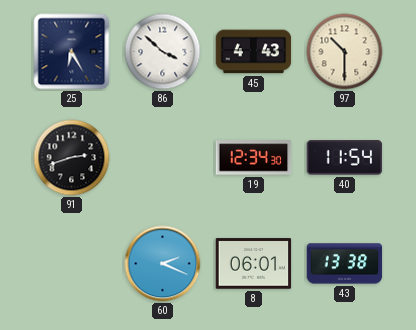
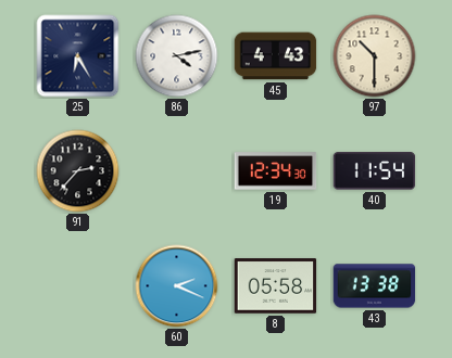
86: 3:52 -> 4:13 (177, 56)
91: 2:42 -> 2:37 (78, 171)
8: 06:01 -> 05:58 (276, 286)
